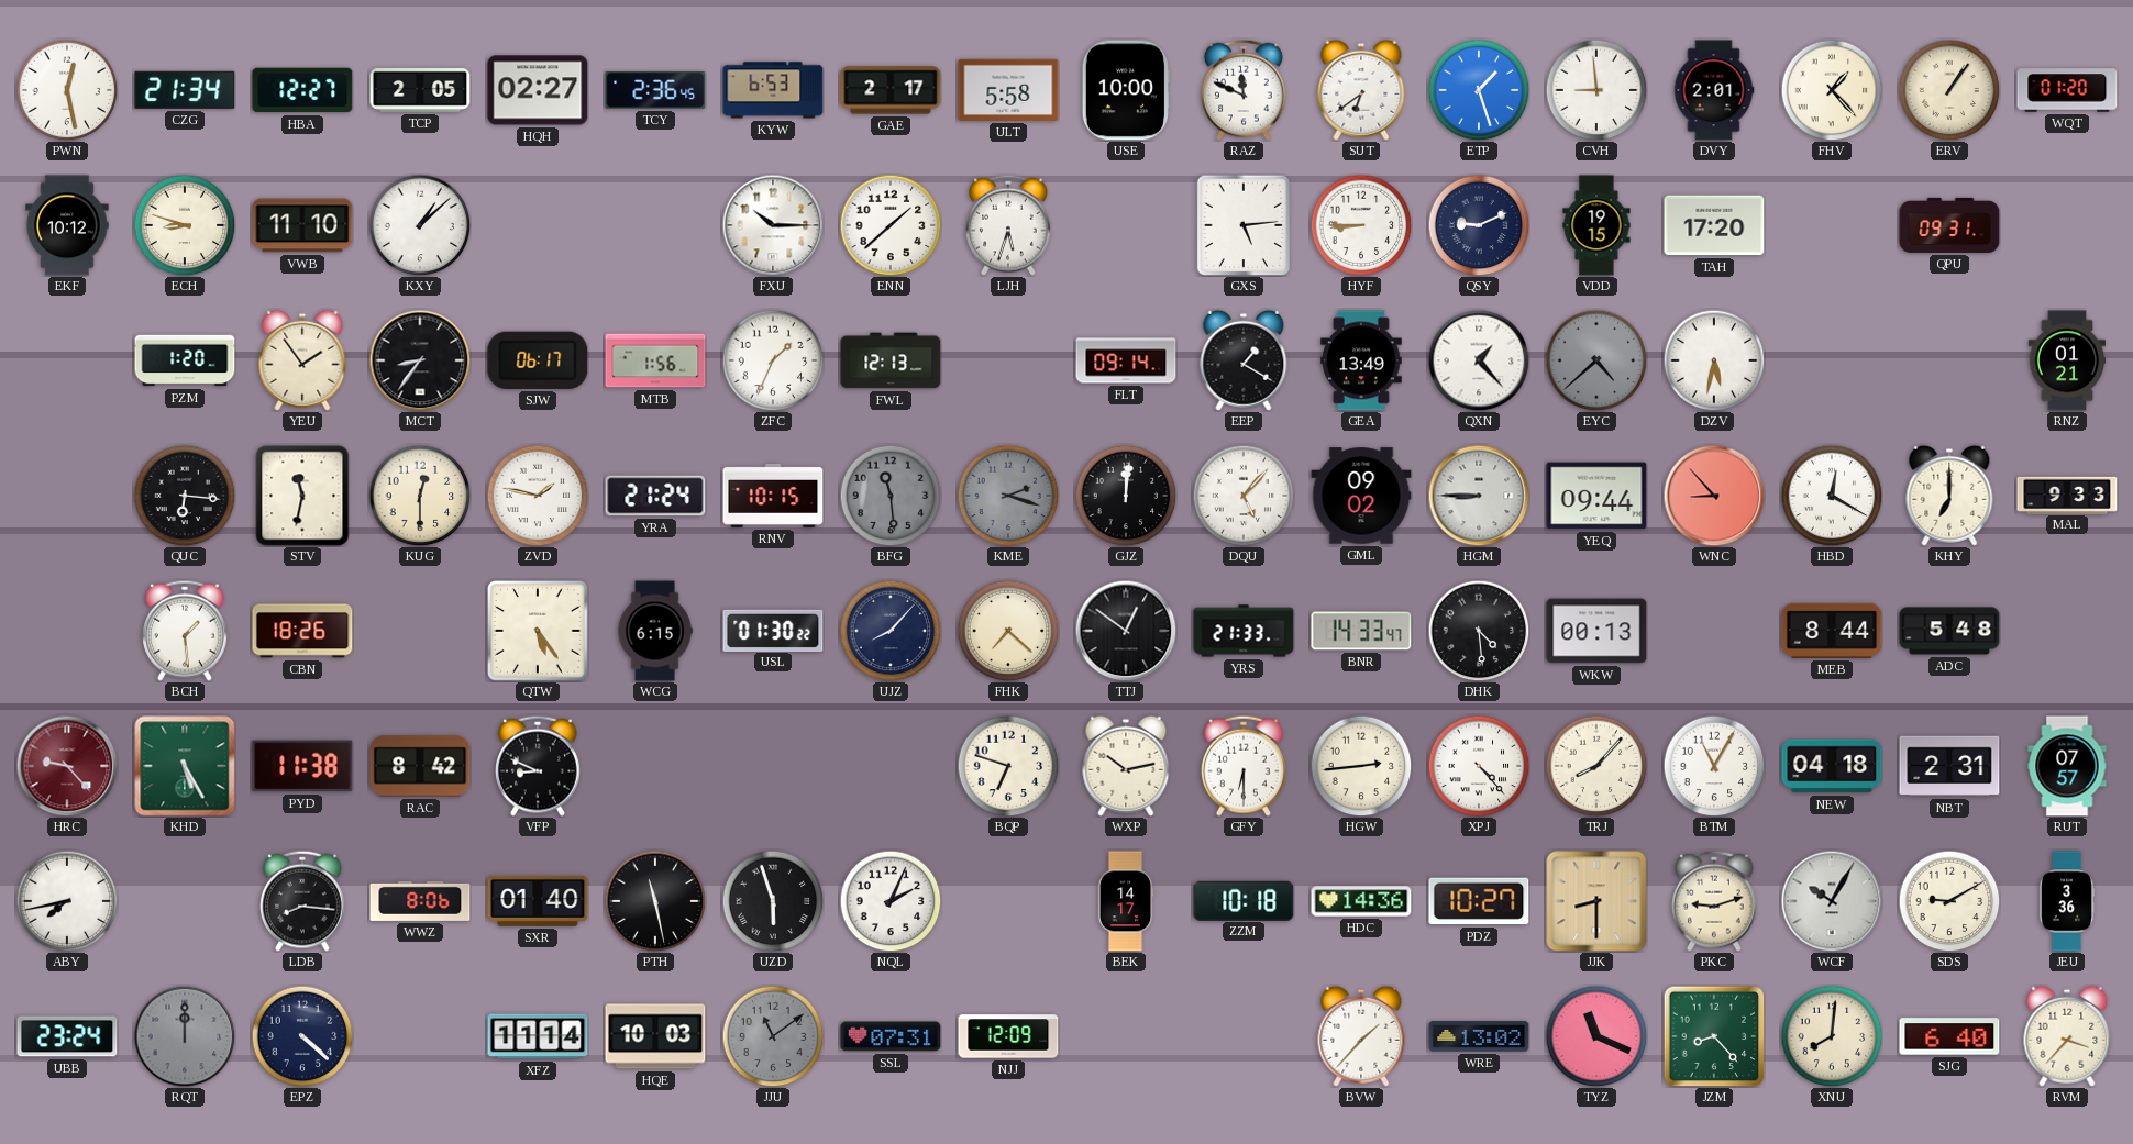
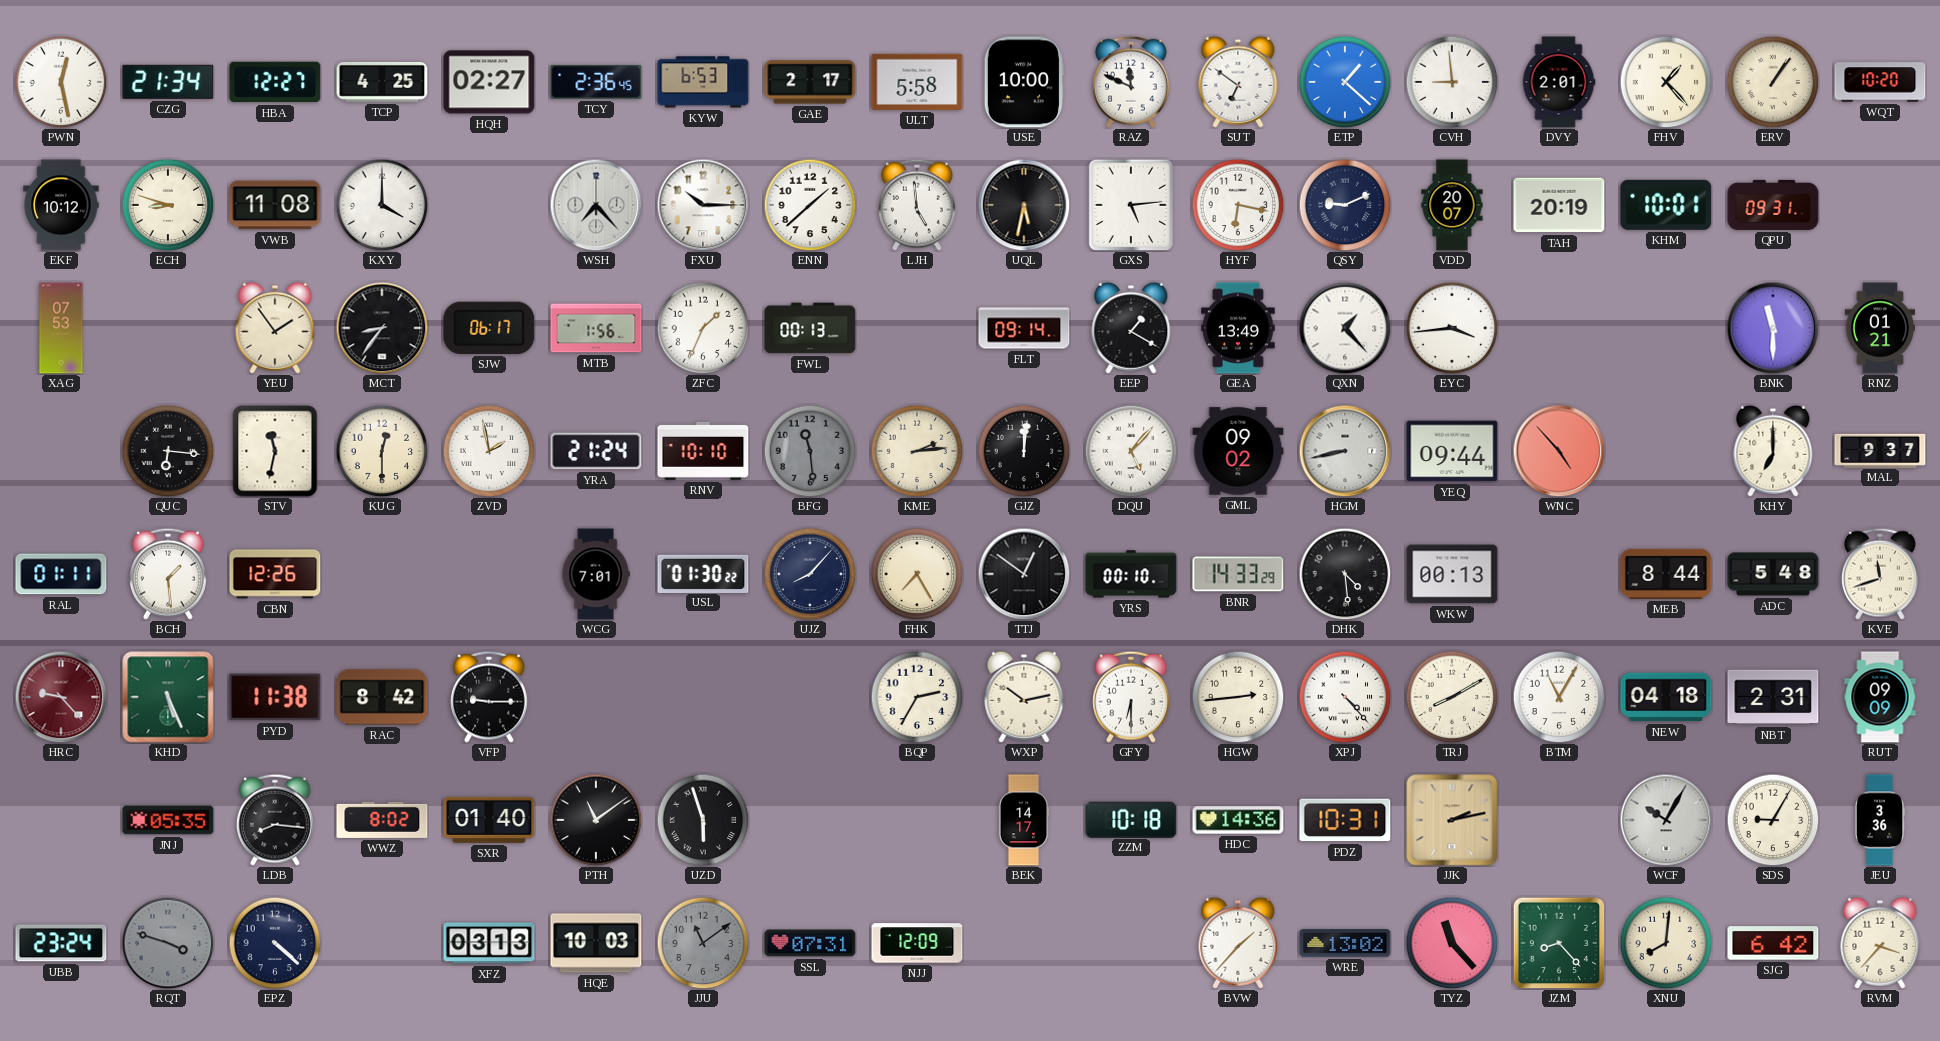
TCP: 2:05 -> 4:25 (382, 82)
SUT: 6:39 -> 6:51 (1238, 82)
ETP: 1:27 -> 1:22 (1345, 82)
WQT: 01:20 -> 10:20 (1880, 82)
VWB: 11:10 -> 11:08 (275, 205)
KXY: 1:08 -> 4:00 (382, 205)
WSH: none -> 7:23 (596, 205)
LJH: 5:33 -> 4:59 (918, 205)
UQL: none -> 5:32 (1024, 205)
HYF: 8:45 -> 6:17 (1238, 205)
VDD: 19:15 -> 20:07 (1452, 205)
TAH: 17:20 -> 20:19 (1559, 205)
KHM: none -> 10:01 (1666, 205)
XAG: none -> 07:53 (61, 328)
PZM: 1:20 -> none (185, 360)
FWL: 12:13 -> 00:13 (810, 328)
EYC: 4:38 -> 3:44 (1452, 328)
EYC dial: grey -> white (1452, 328)
DZV: 5:32 -> none (1714, 360)
BNK: none -> 11:30 (1773, 328)
ZVD: 1:47 -> 1:58 (489, 451)
RNV: 10:15 -> 10:10 (703, 451)
KME: 2:18 -> 2:14 (917, 451)
KME dial: grey -> cream (917, 451)
HGM: 8:45 -> 8:43 (1345, 451)
WNC: 8:53 -> 4:53 (1559, 451)
HBD: 12:20 -> none (1832, 496)
MAL: 9:33 -> 9:37 (1880, 450)
RAL: none -> 01:11 (61, 574)
CBN: 18:26 -> 12:26 (275, 574)
QTW: 5:24 -> none (539, 632)
WCG: 6:15 -> 7:01 (596, 574)
FHK: 7:22 -> 7:25 (917, 574)
YRS: 21:33 -> 00:10 (1131, 574)
BNR: 14:33:47 -> 14:33:29 (1238, 574)
KVE: none -> 11:42 (1881, 574)
KHD: 5:25 -> 5:26 (168, 697)
VFP: 8:49 -> 9:15 (490, 697)
BQP: 6:48 -> 2:35 (917, 697)
TRJ: 8:07 -> 8:10 (1452, 697)
RUT: 07:57 -> 09:09 (1880, 697)
ABY: 7:43 -> none (67, 901)
JNJ: none -> 05:35 (168, 820)
WWZ: 8:06 -> 8:02 (382, 820)
PTH: 11:28 -> 11:09 (596, 820)
NQL: 2:04 -> none (891, 901)
PDZ: 10:27 -> 10:31 (1345, 820)
JJK: 8:30 -> 2:13 (1452, 820)
PKC: 9:12 -> none (1715, 901)
SDS: 9:10 -> 9:05 (1773, 820)
RQT: 12:00 -> 3:48 (168, 943)
XFZ: 11:14 -> 03:13 (489, 943)
TYZ: 11:19 -> 11:23 (1452, 943)
SJG: 6:40 -> 6:42 (1773, 943)
